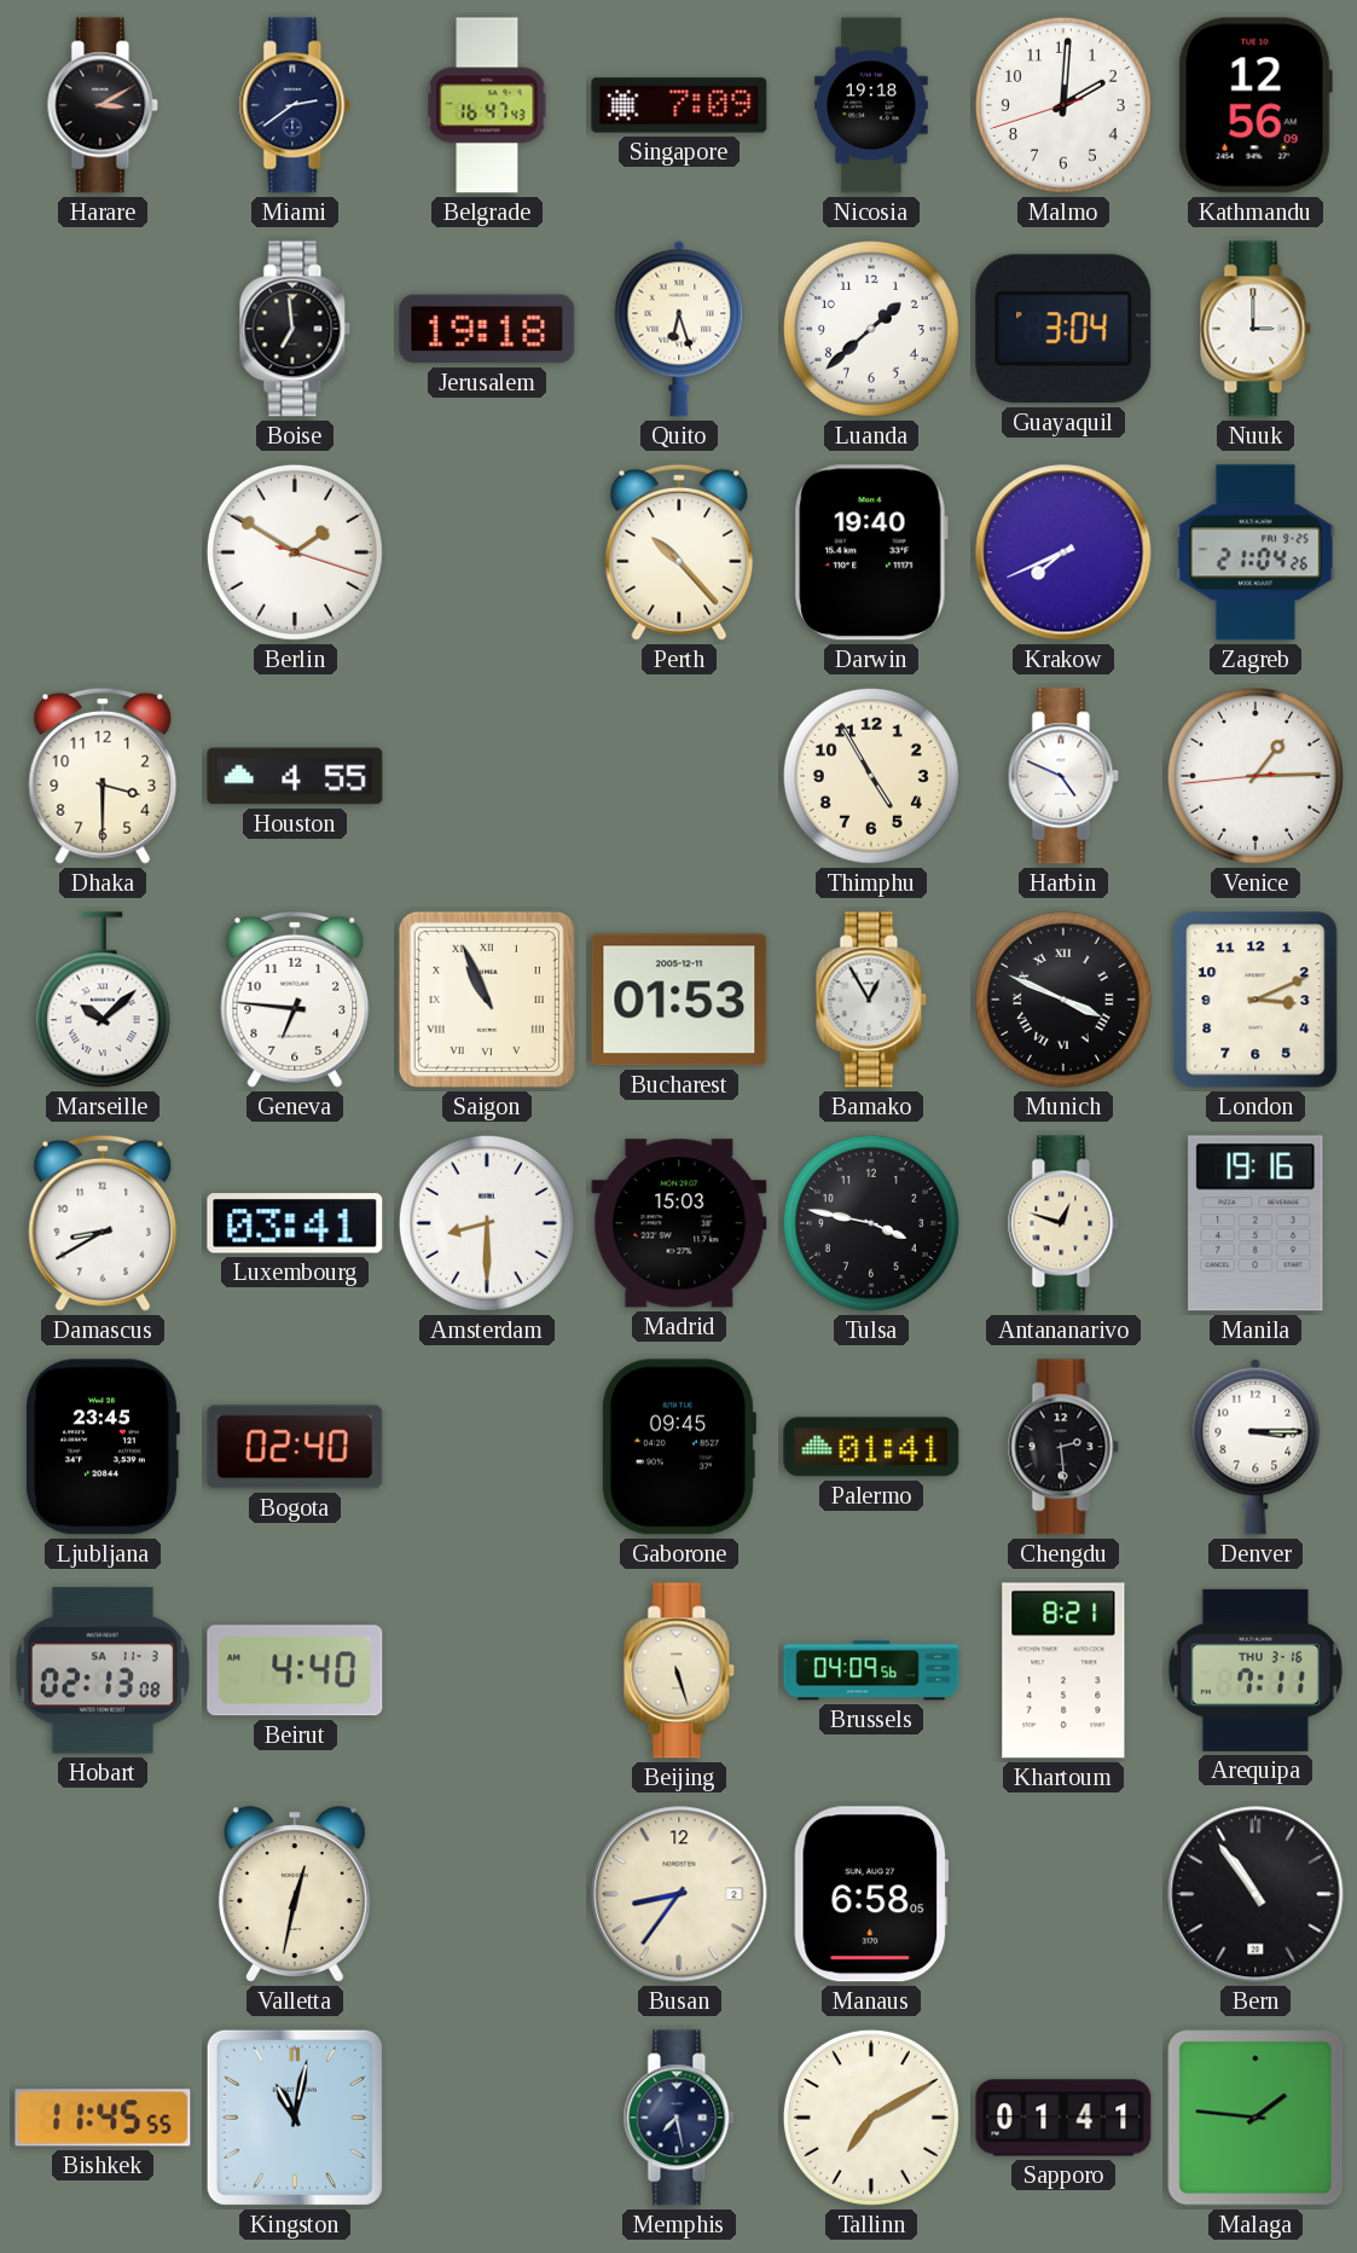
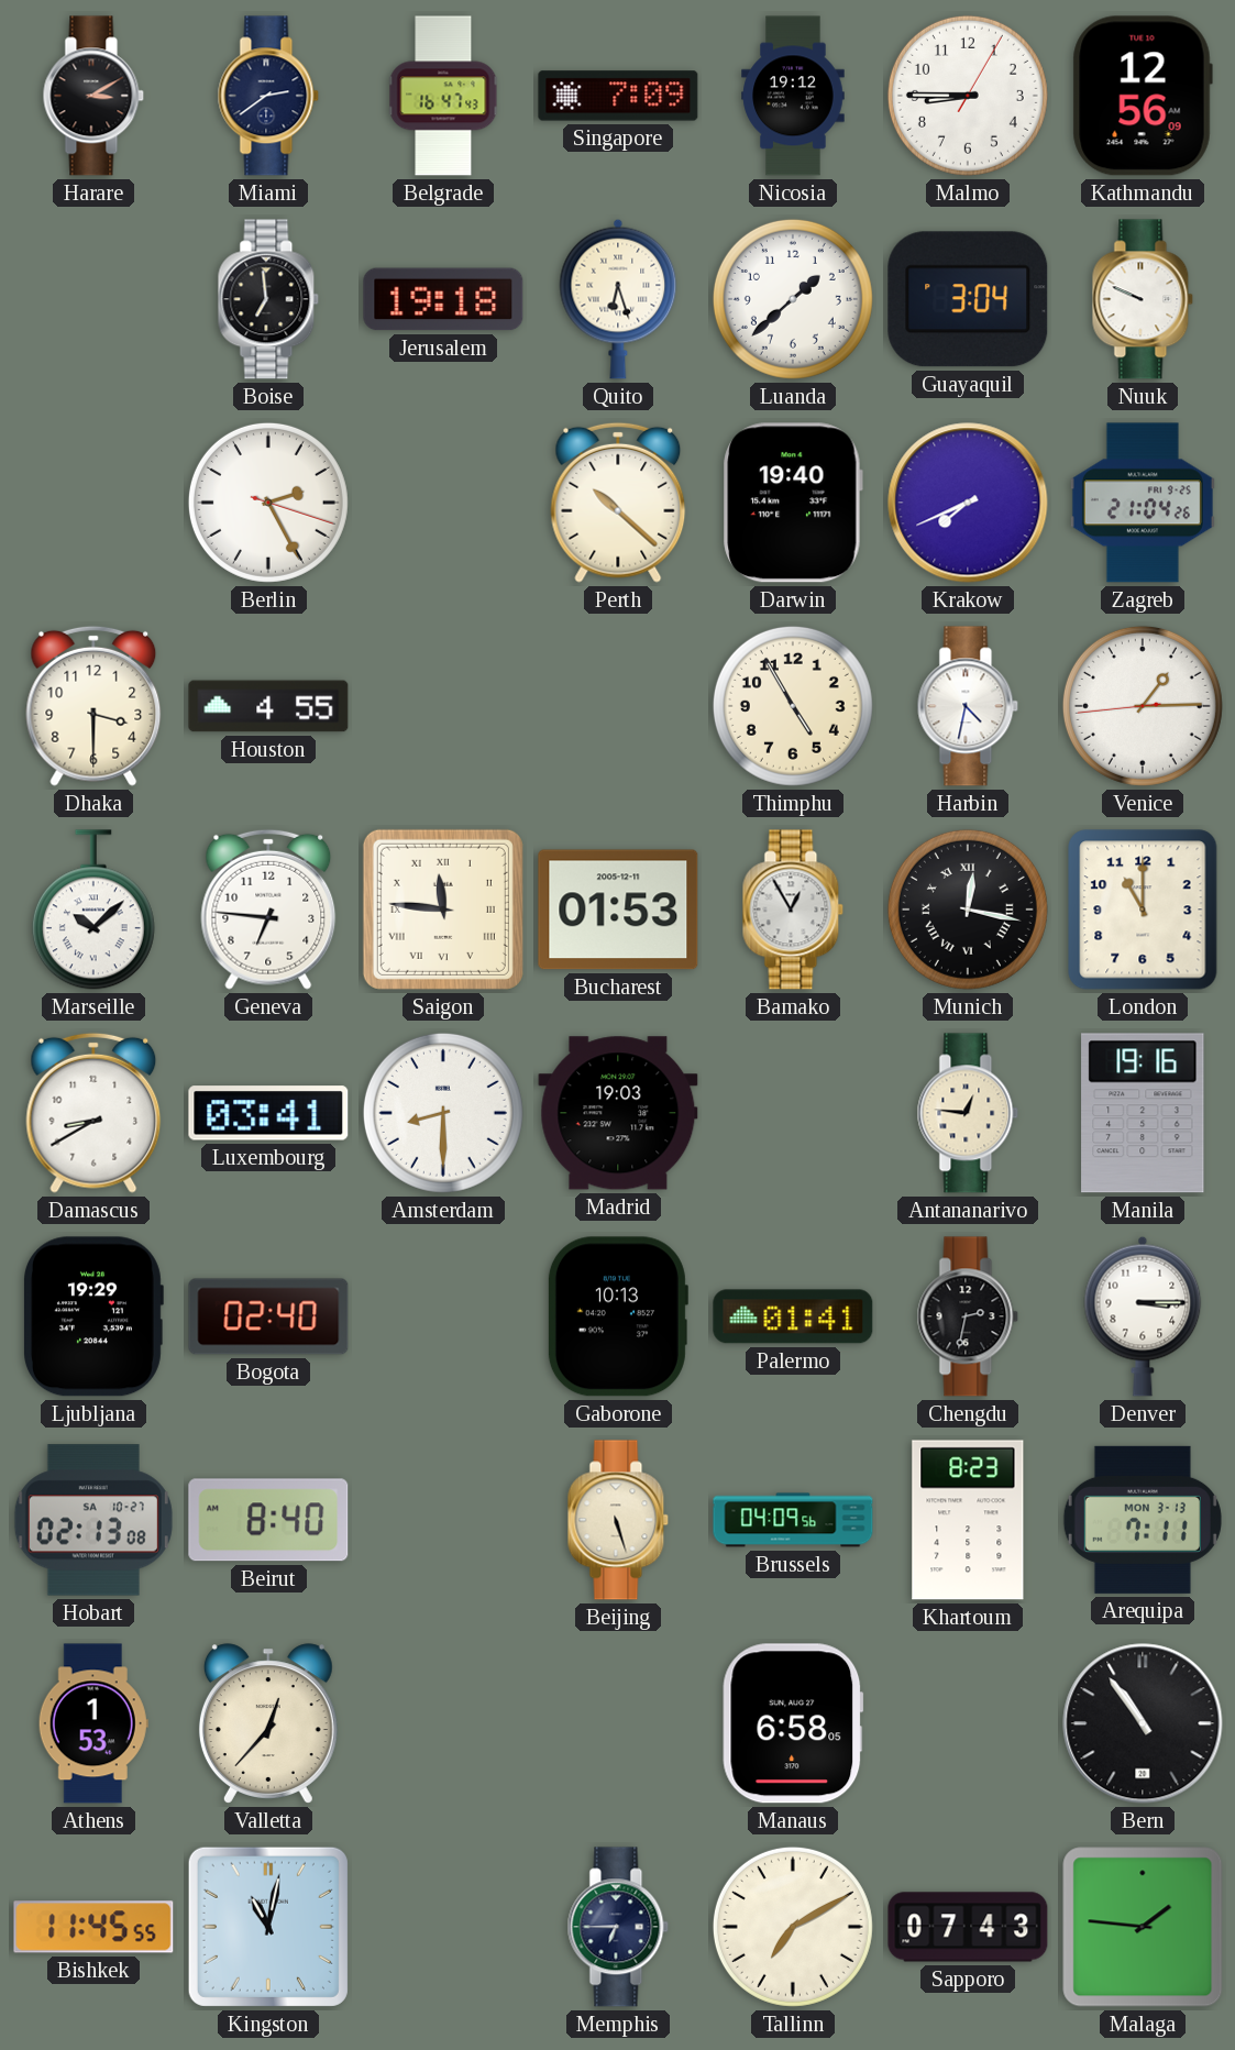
Nicosia: 19:18 -> 19:12 (793, 96)
Malmo: 2:00 -> 8:45 (968, 96)
Nuuk: 3:00 -> 9:49 (1143, 299)
Berlin: 1:50 -> 2:25 (268, 503)
Perth: 10:23 -> 10:22 (618, 503)
Harbin: 4:49 -> 4:32 (968, 706)
Saigon: 10:56 -> 11:46 (443, 910)
Munich: 3:49 -> 12:17 (968, 910)
London: 3:11 -> 11:00 (1143, 910)
Madrid: 15:03 -> 19:03 (618, 1113)
Tulsa: 3:47 -> none (871, 1223)
Antananarivo: 12:48 -> 12:46 (968, 1113)
Ljubljana: 23:45 -> 19:29 (93, 1316)
Gaborone: 09:45 -> 10:13 (617, 1316)
Chengdu: 2:29 -> 2:32 (968, 1316)
Hobart date: SA 11-3 -> SA 10-27 (93, 1520)
Beirut: 4:40 -> 8:40 (268, 1520)
Khartoum: 8:21 -> 8:23 (968, 1520)
Arequipa date: THU 3-16 -> MON 3-13 (1143, 1520)
Athens: none -> 1:53 (93, 1723)
Valletta: 12:32 -> 12:37 (268, 1723)
Busan: 8:36 -> none (679, 1894)
Memphis: 7:28 -> 6:45 (618, 1927)
Sapporo: 01:41 -> 07:43 (968, 1927)
